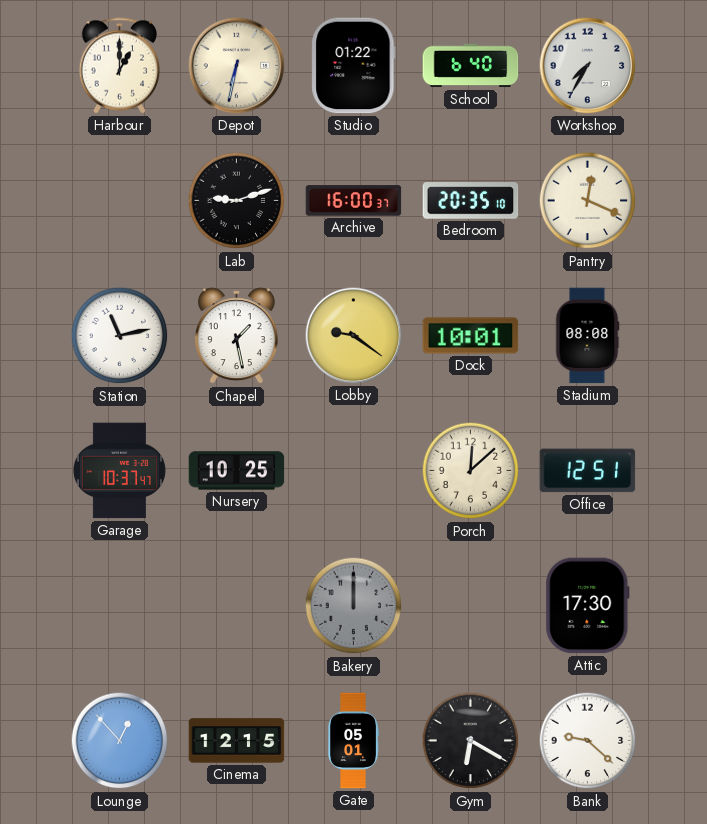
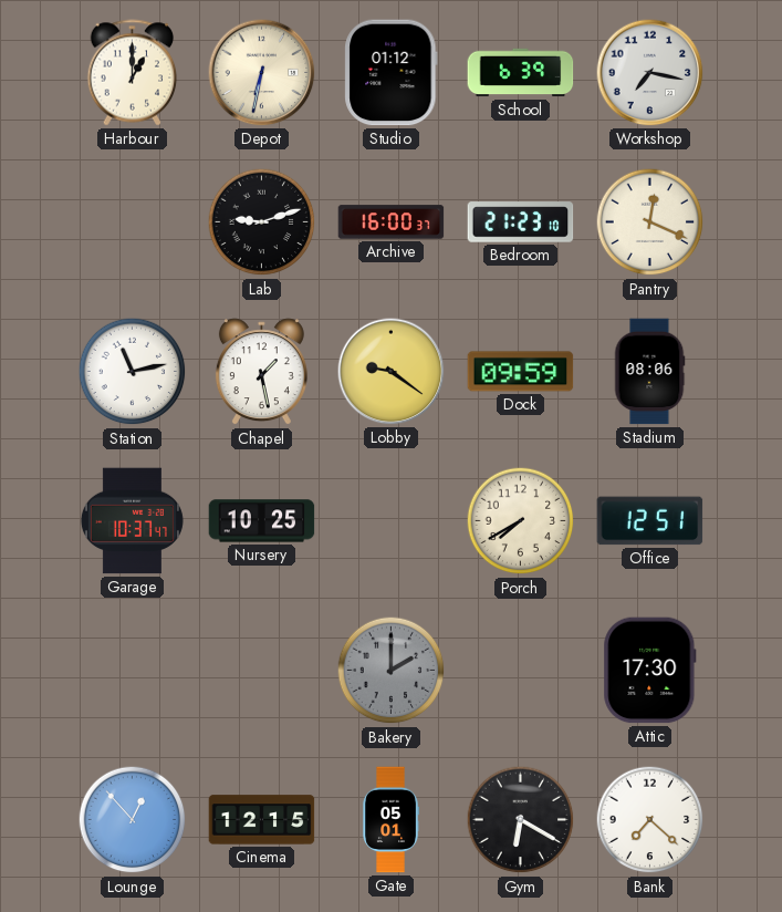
Studio: 01:22 -> 01:12 (392, 73)
School: 6:40 -> 6:39 (521, 73)
Workshop: 7:35 -> 7:17 (650, 73)
Bedroom: 20:35 -> 21:23 (521, 222)
Dock: 10:01 -> 09:59 (521, 372)
Stadium: 08:08 -> 08:06 (649, 372)
Porch: 12:08 -> 7:40 (521, 521)
Bakery: 12:00 -> 2:00 (392, 671)
Bank: 9:22 -> 7:22 (650, 820)
